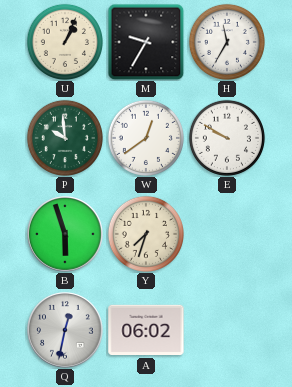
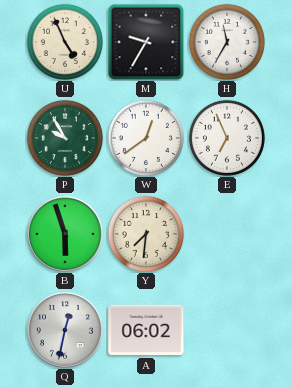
U: 1:04 -> 4:56 (65, 42)
P: 9:59 -> 9:55 (65, 138)
E: 9:50 -> 6:56 (227, 138)
Y: 7:33 -> 7:31 (146, 234)
